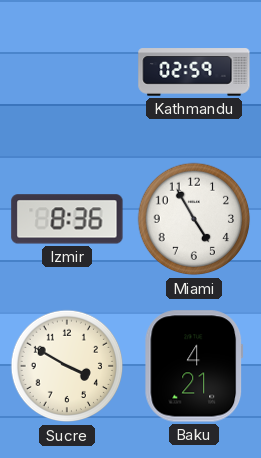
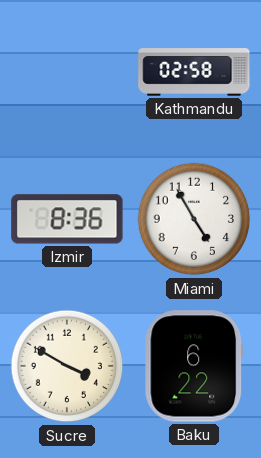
Kathmandu: 02:59 -> 02:58 (194, 72)
Baku: 4:21 -> 6:22 (194, 366)
